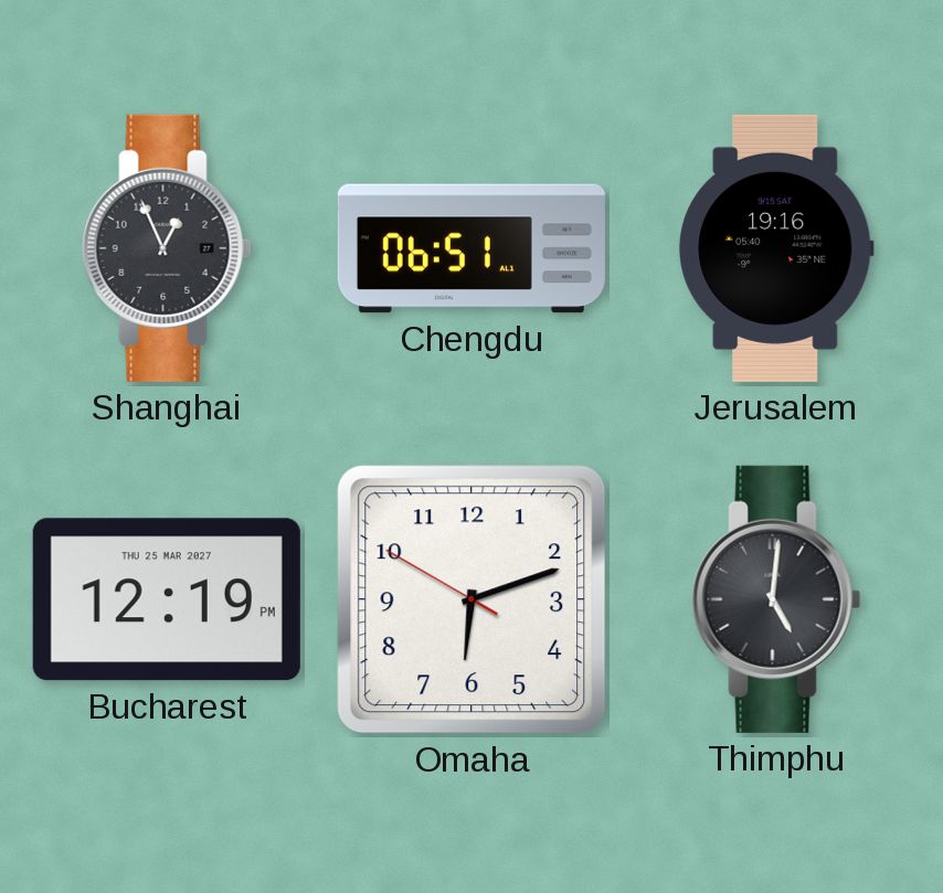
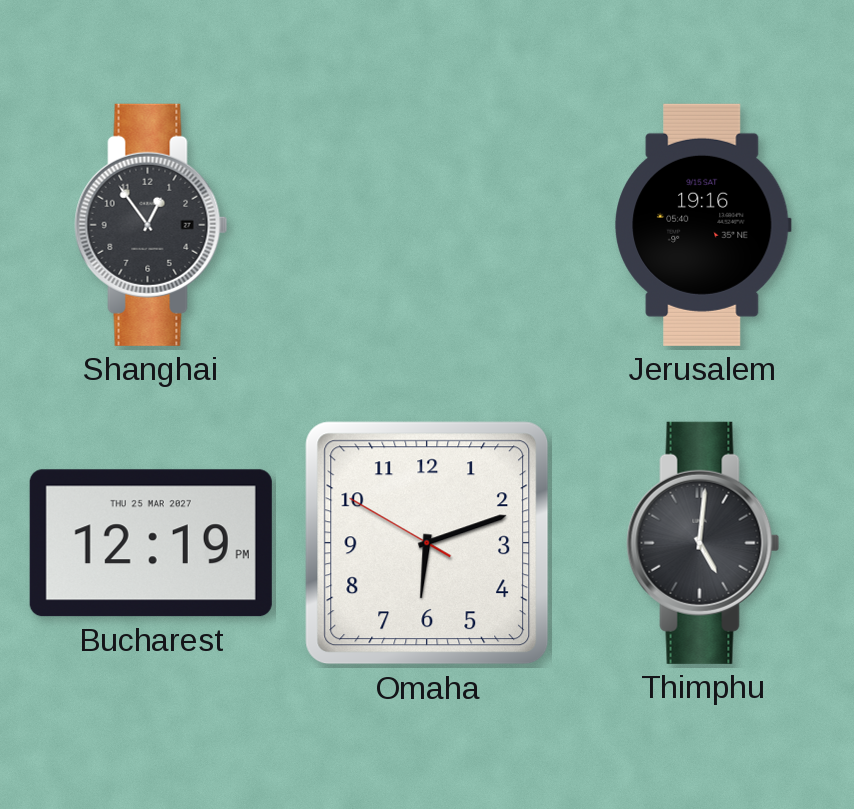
Shanghai: 12:56 -> 12:54 (151, 225)
Chengdu: 06:51 -> none (471, 248)
